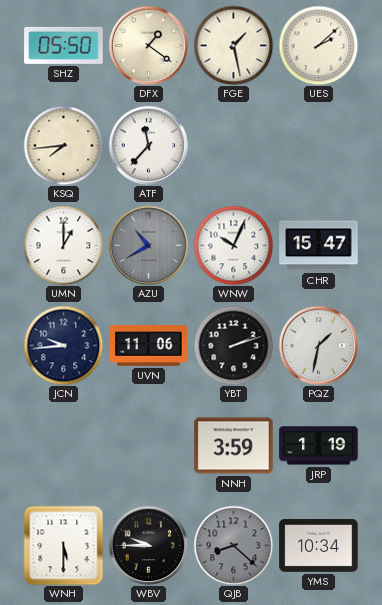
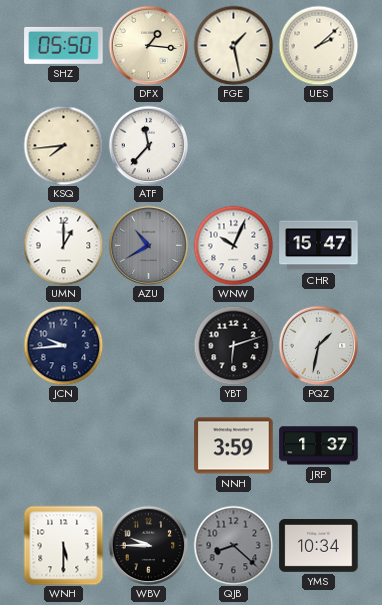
DFX: 1:21 -> 1:16 (148, 45)
UVN: 11:06 -> none (149, 346)
YBT: 2:12 -> 6:12 (233, 345)
JRP: 1:19 -> 1:37 (319, 446)
